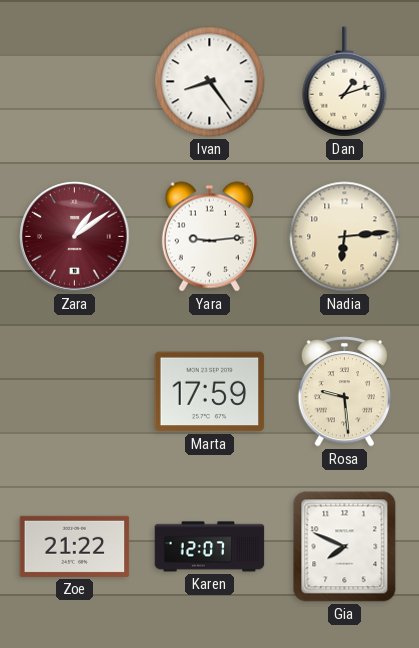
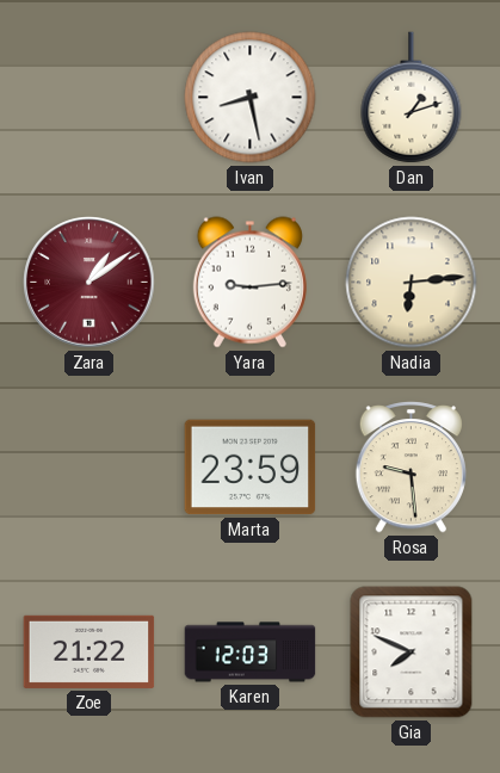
Ivan: 8:24 -> 8:28 (251, 98)
Marta: 17:59 -> 23:59 (251, 468)
Karen: 12:07 -> 12:03 (251, 653)
